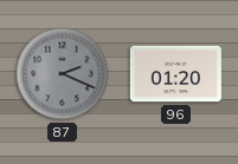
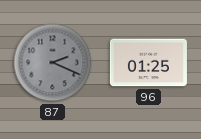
96: 01:20 -> 01:25 (148, 63)
